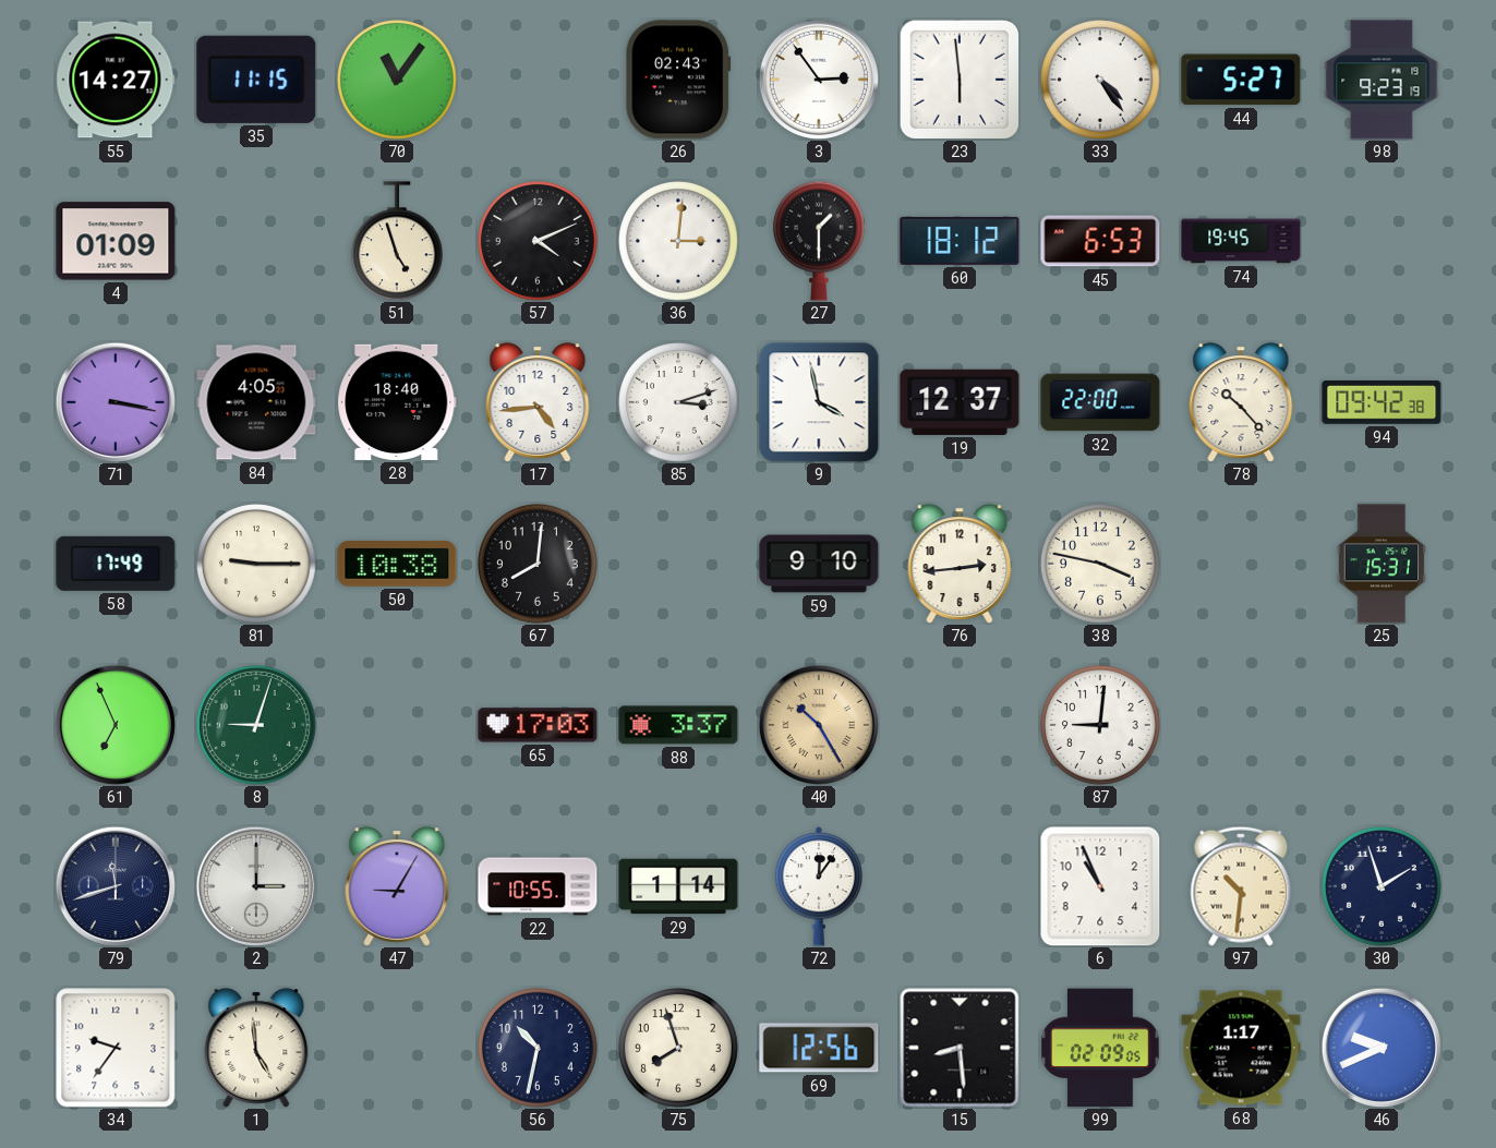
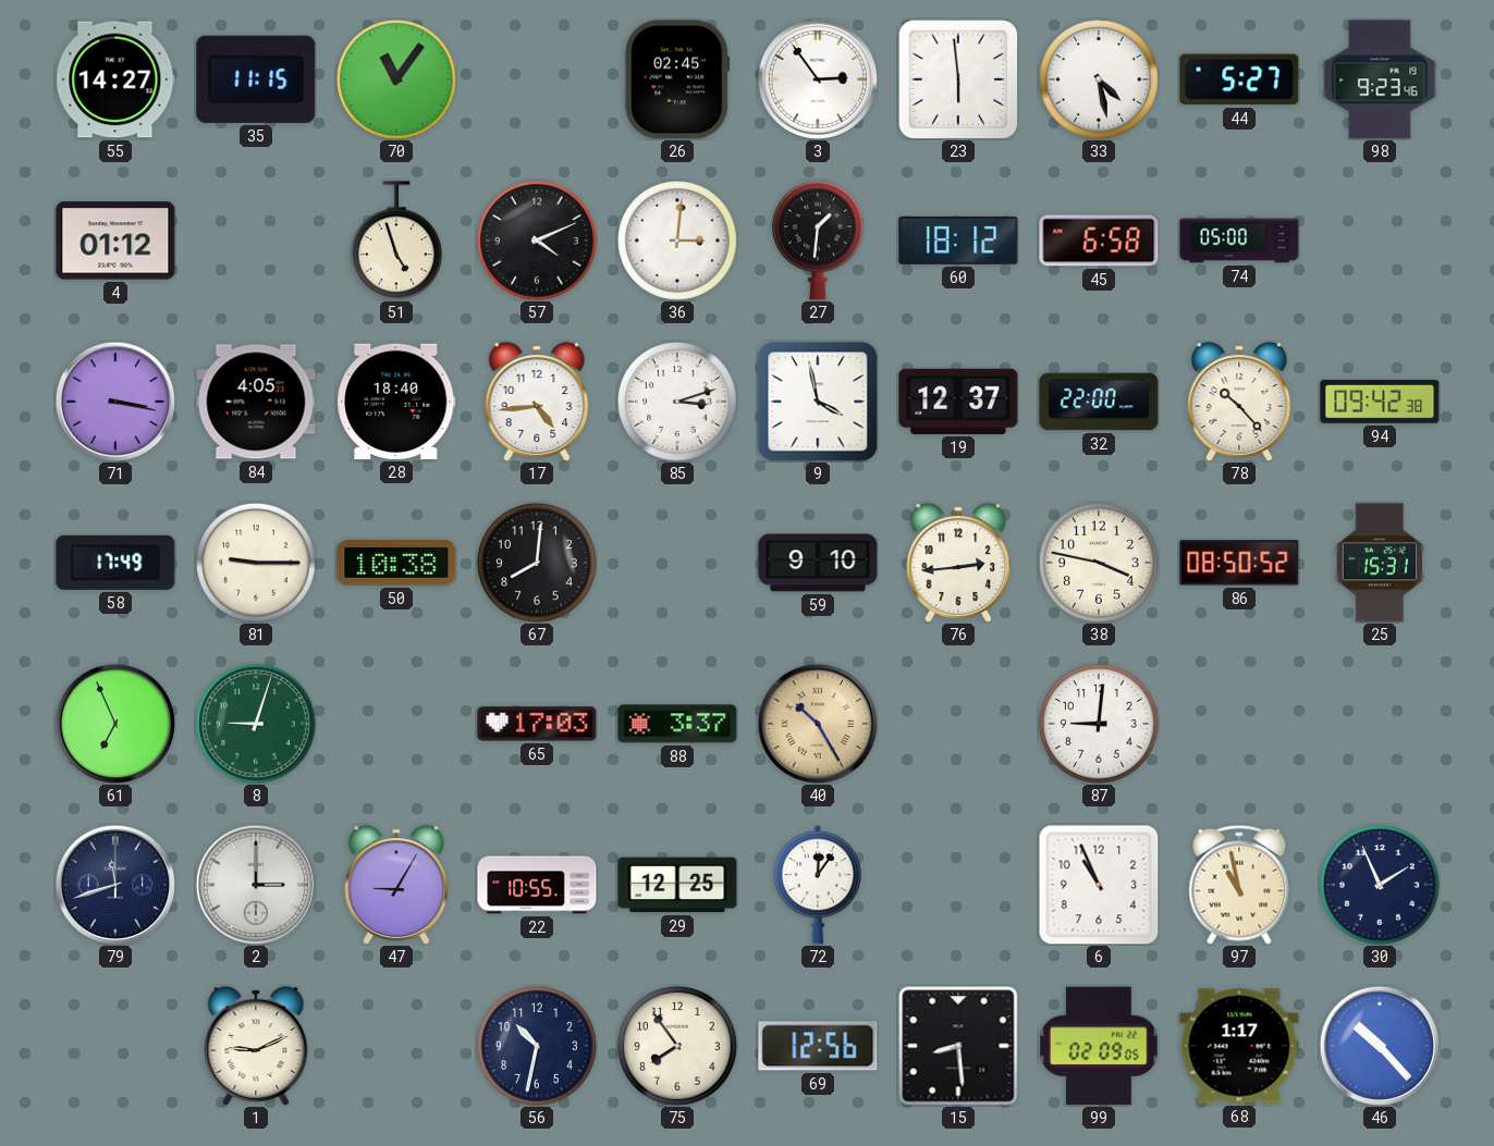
26: 02:43 -> 02:45 (677, 79)
33: 4:24 -> 4:28 (1100, 81)
98: 9:23:19 -> 9:23:46 (1380, 79)
4: 01:09 -> 01:12 (115, 241)
27: 1:30 -> 1:31 (818, 241)
45: 6:53 -> 6:58 (1099, 241)
74: 19:45 -> 05:00 (1239, 241)
86: none -> 08:50 (1239, 563)
29: 1:14 -> 12:25 (677, 885)
97: 10:31 -> 10:58 (1239, 885)
30: 1:57 -> 1:56 (1381, 886)
34: 9:36 -> none (116, 1048)
1: 4:59 -> 9:11 (256, 1046)
75: 7:57 -> 7:54 (678, 1047)
46: 9:41 -> 10:23 (1379, 1045)
